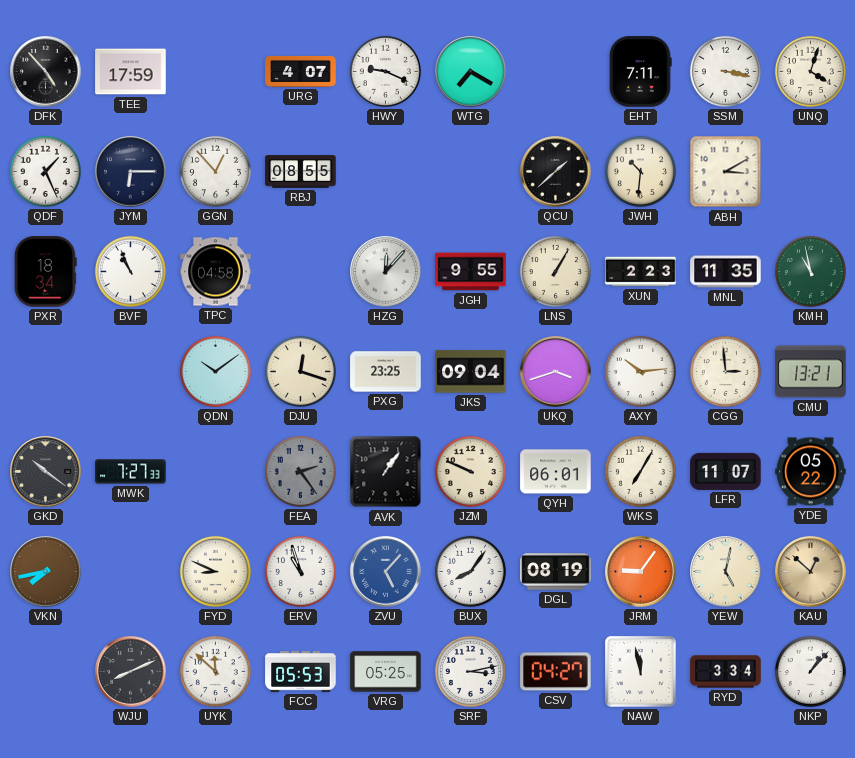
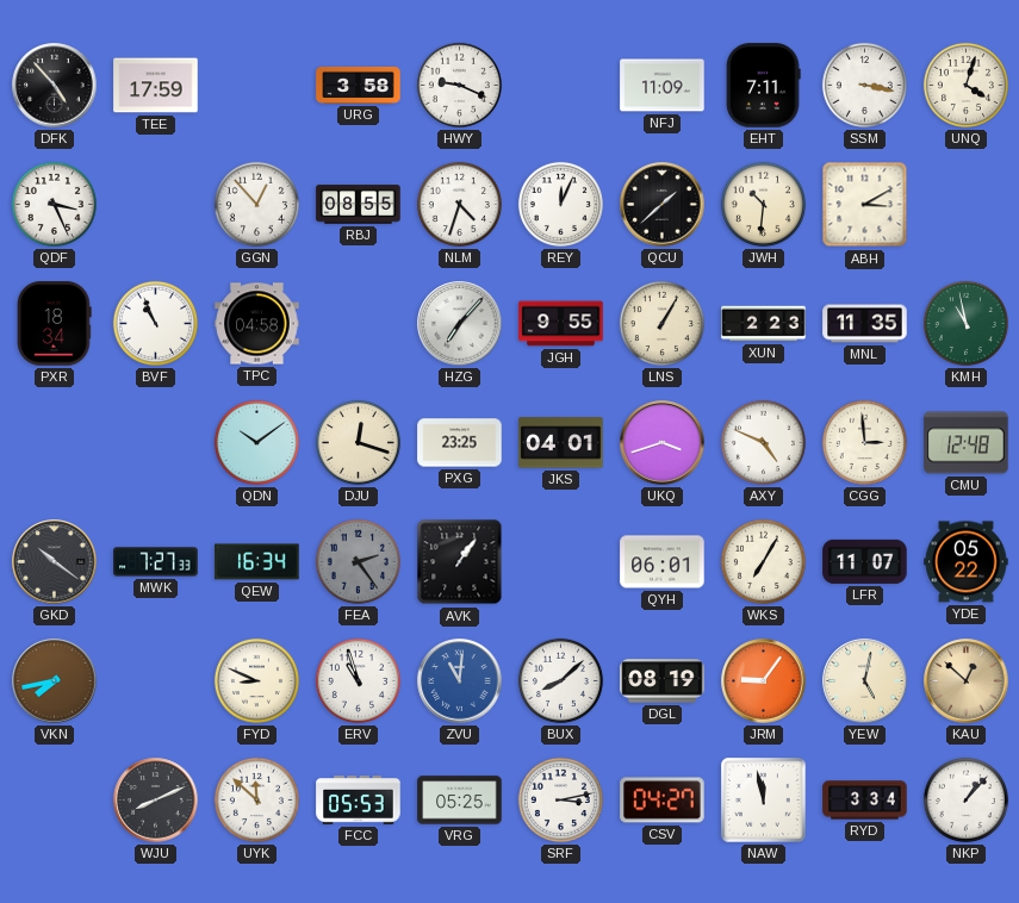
URG: 4:07 -> 3:58 (359, 85)
WTG: 7:20 -> none (471, 72)
NFJ: none -> 11:09 (663, 86)
QDF: 1:26 -> 3:26 (54, 204)
JYM: 6:15 -> none (131, 172)
NLM: none -> 4:33 (459, 204)
REY: none -> 12:04 (560, 204)
HZG: 12:07 -> 7:07 (460, 324)
JKS: 09:04 -> 04:01 (561, 443)
AXY: 10:14 -> 4:49 (763, 442)
CMU: 13:21 -> 12:48 (967, 443)
QEW: none -> 16:34 (257, 562)
JZM: 9:49 -> none (470, 471)
ZVU: 5:07 -> 11:01 (460, 681)
BUX: 8:06 -> 8:08 (560, 680)
